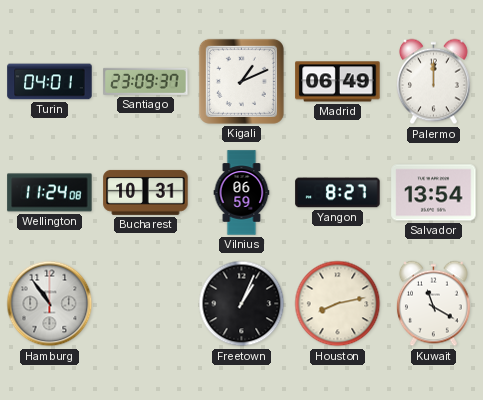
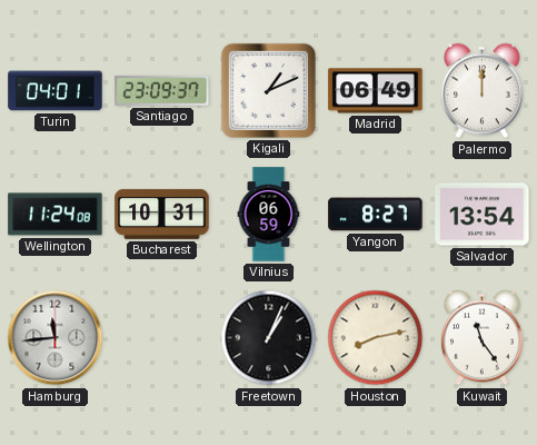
Hamburg: 10:54 -> 11:44 (56, 338)
Kuwait: 11:20 -> 11:24 (483, 338)
